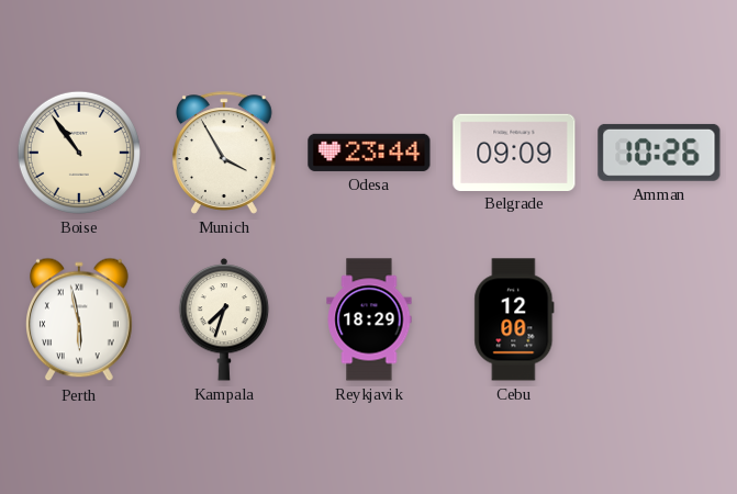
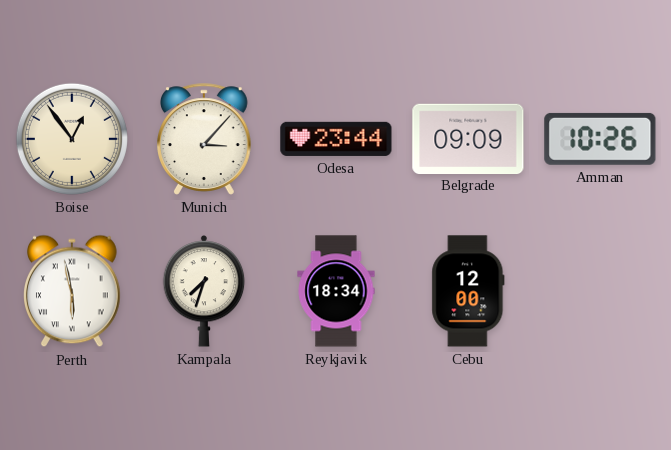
Boise: 10:54 -> 12:54 (72, 139)
Munich: 3:55 -> 3:07 (205, 139)
Reykjavik: 18:29 -> 18:34 (336, 291)
